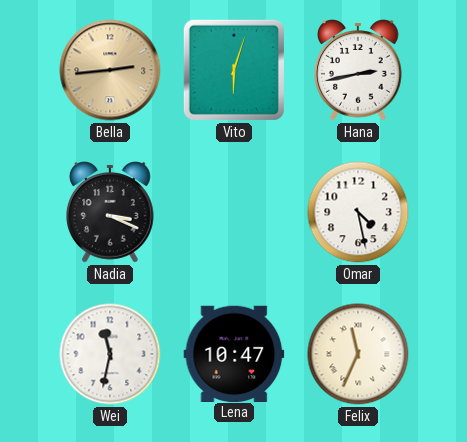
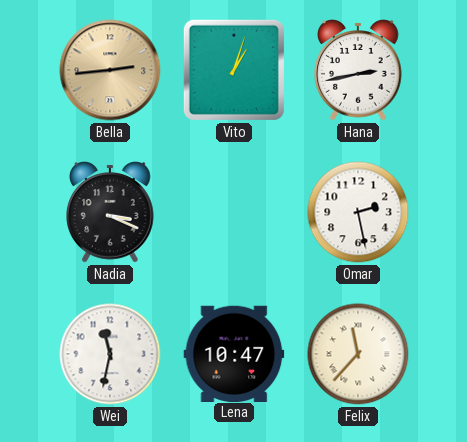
Vito: 6:03 -> 1:03 (234, 70)
Omar: 4:28 -> 2:28 (358, 212)
Felix: 11:34 -> 11:37 (358, 354)
